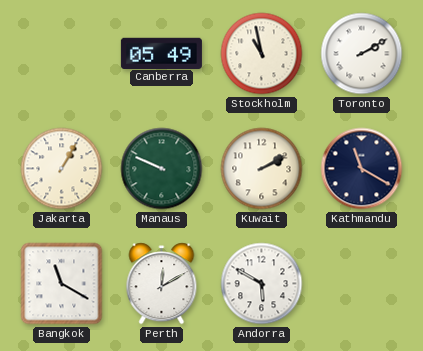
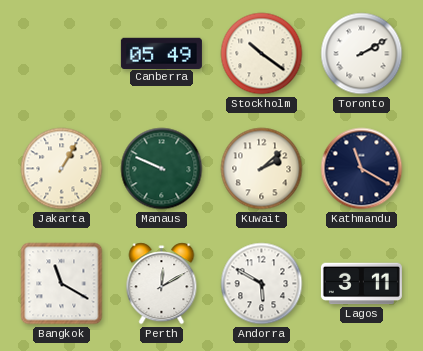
Stockholm: 10:58 -> 10:21 (262, 54)
Kuwait: 2:10 -> 2:08 (262, 169)
Lagos: none -> 3:11 (361, 284)
